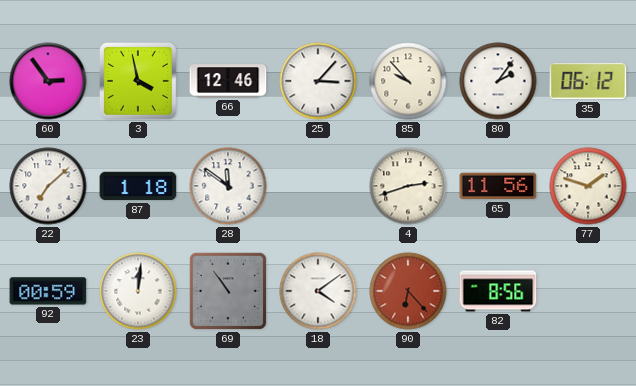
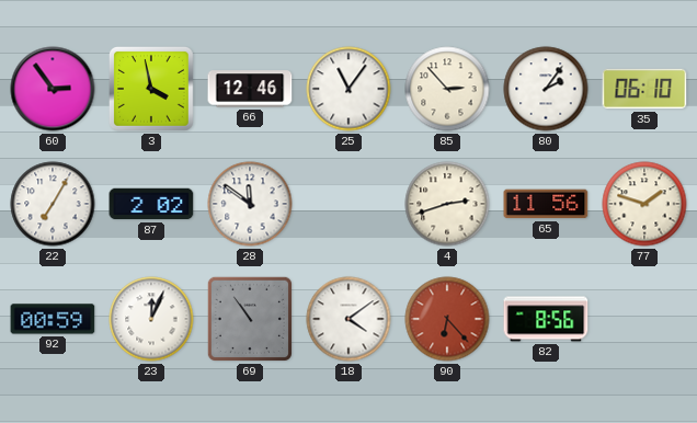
25: 3:07 -> 11:06 (348, 89)
85: 9:53 -> 2:53 (447, 89)
35: 06:12 -> 06:10 (644, 89)
22: 7:08 -> 7:05 (53, 204)
87: 1:18 -> 2:02 (151, 204)
23: 12:01 -> 12:04 (151, 319)
